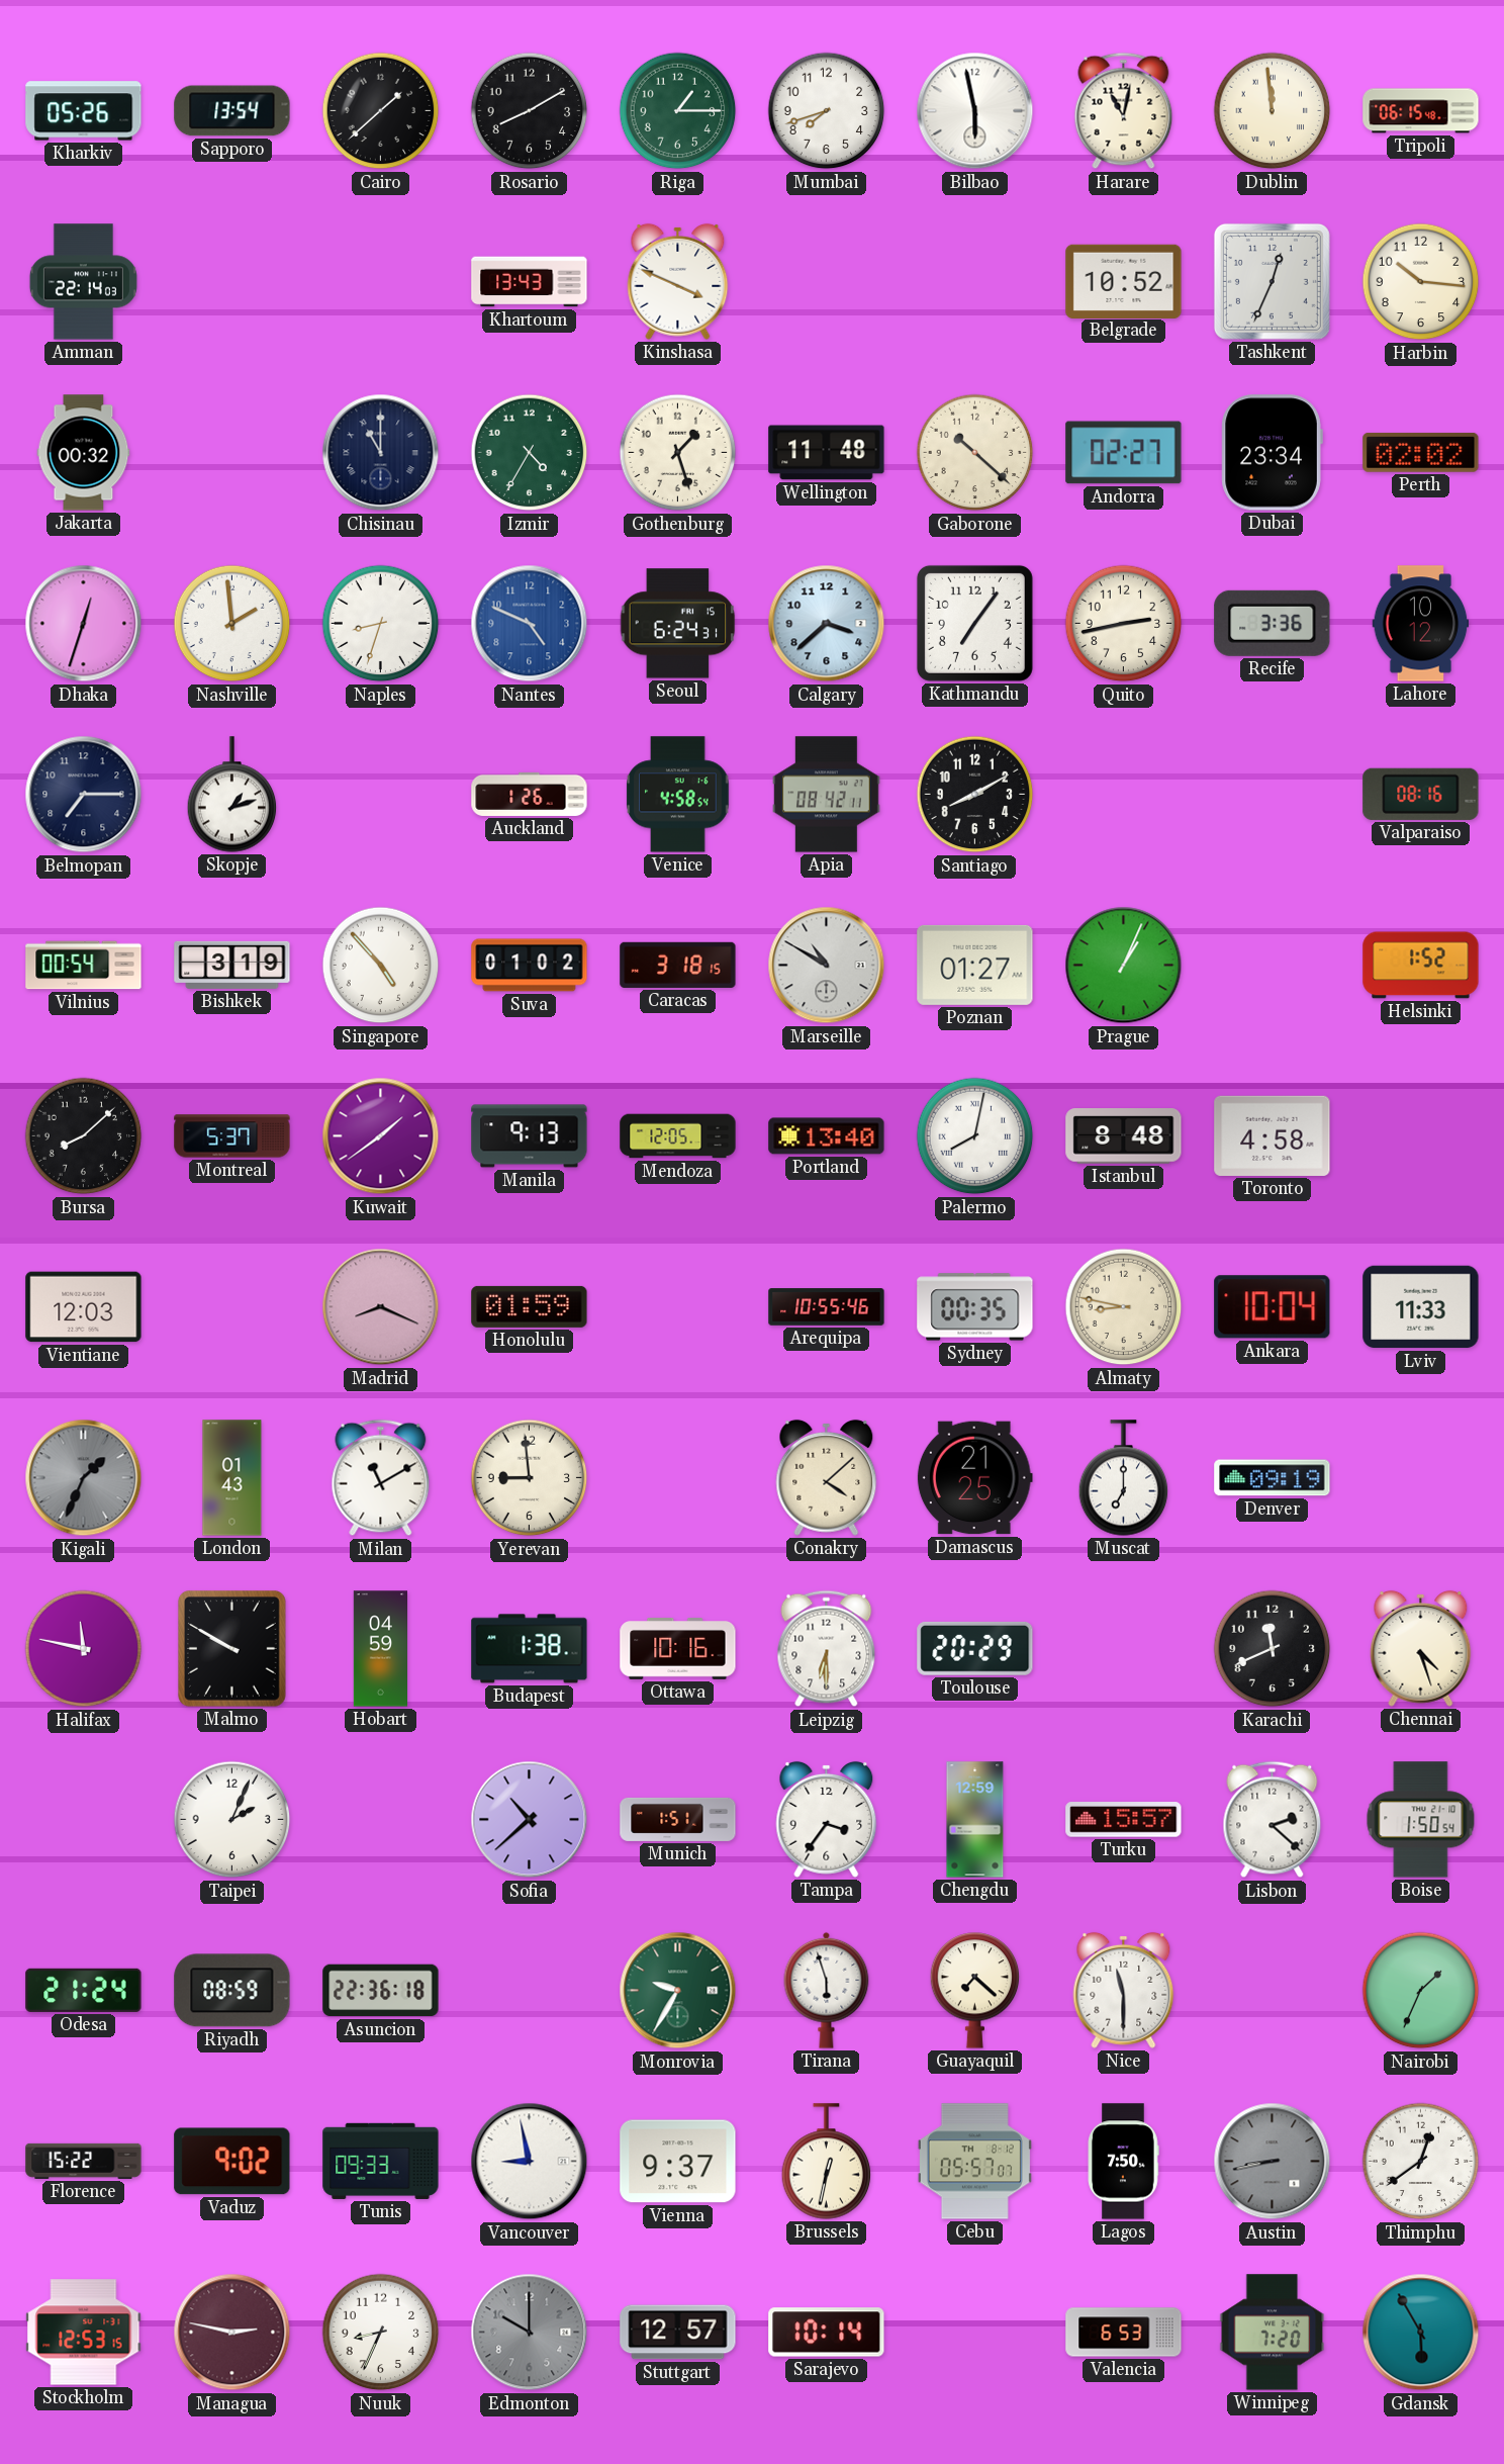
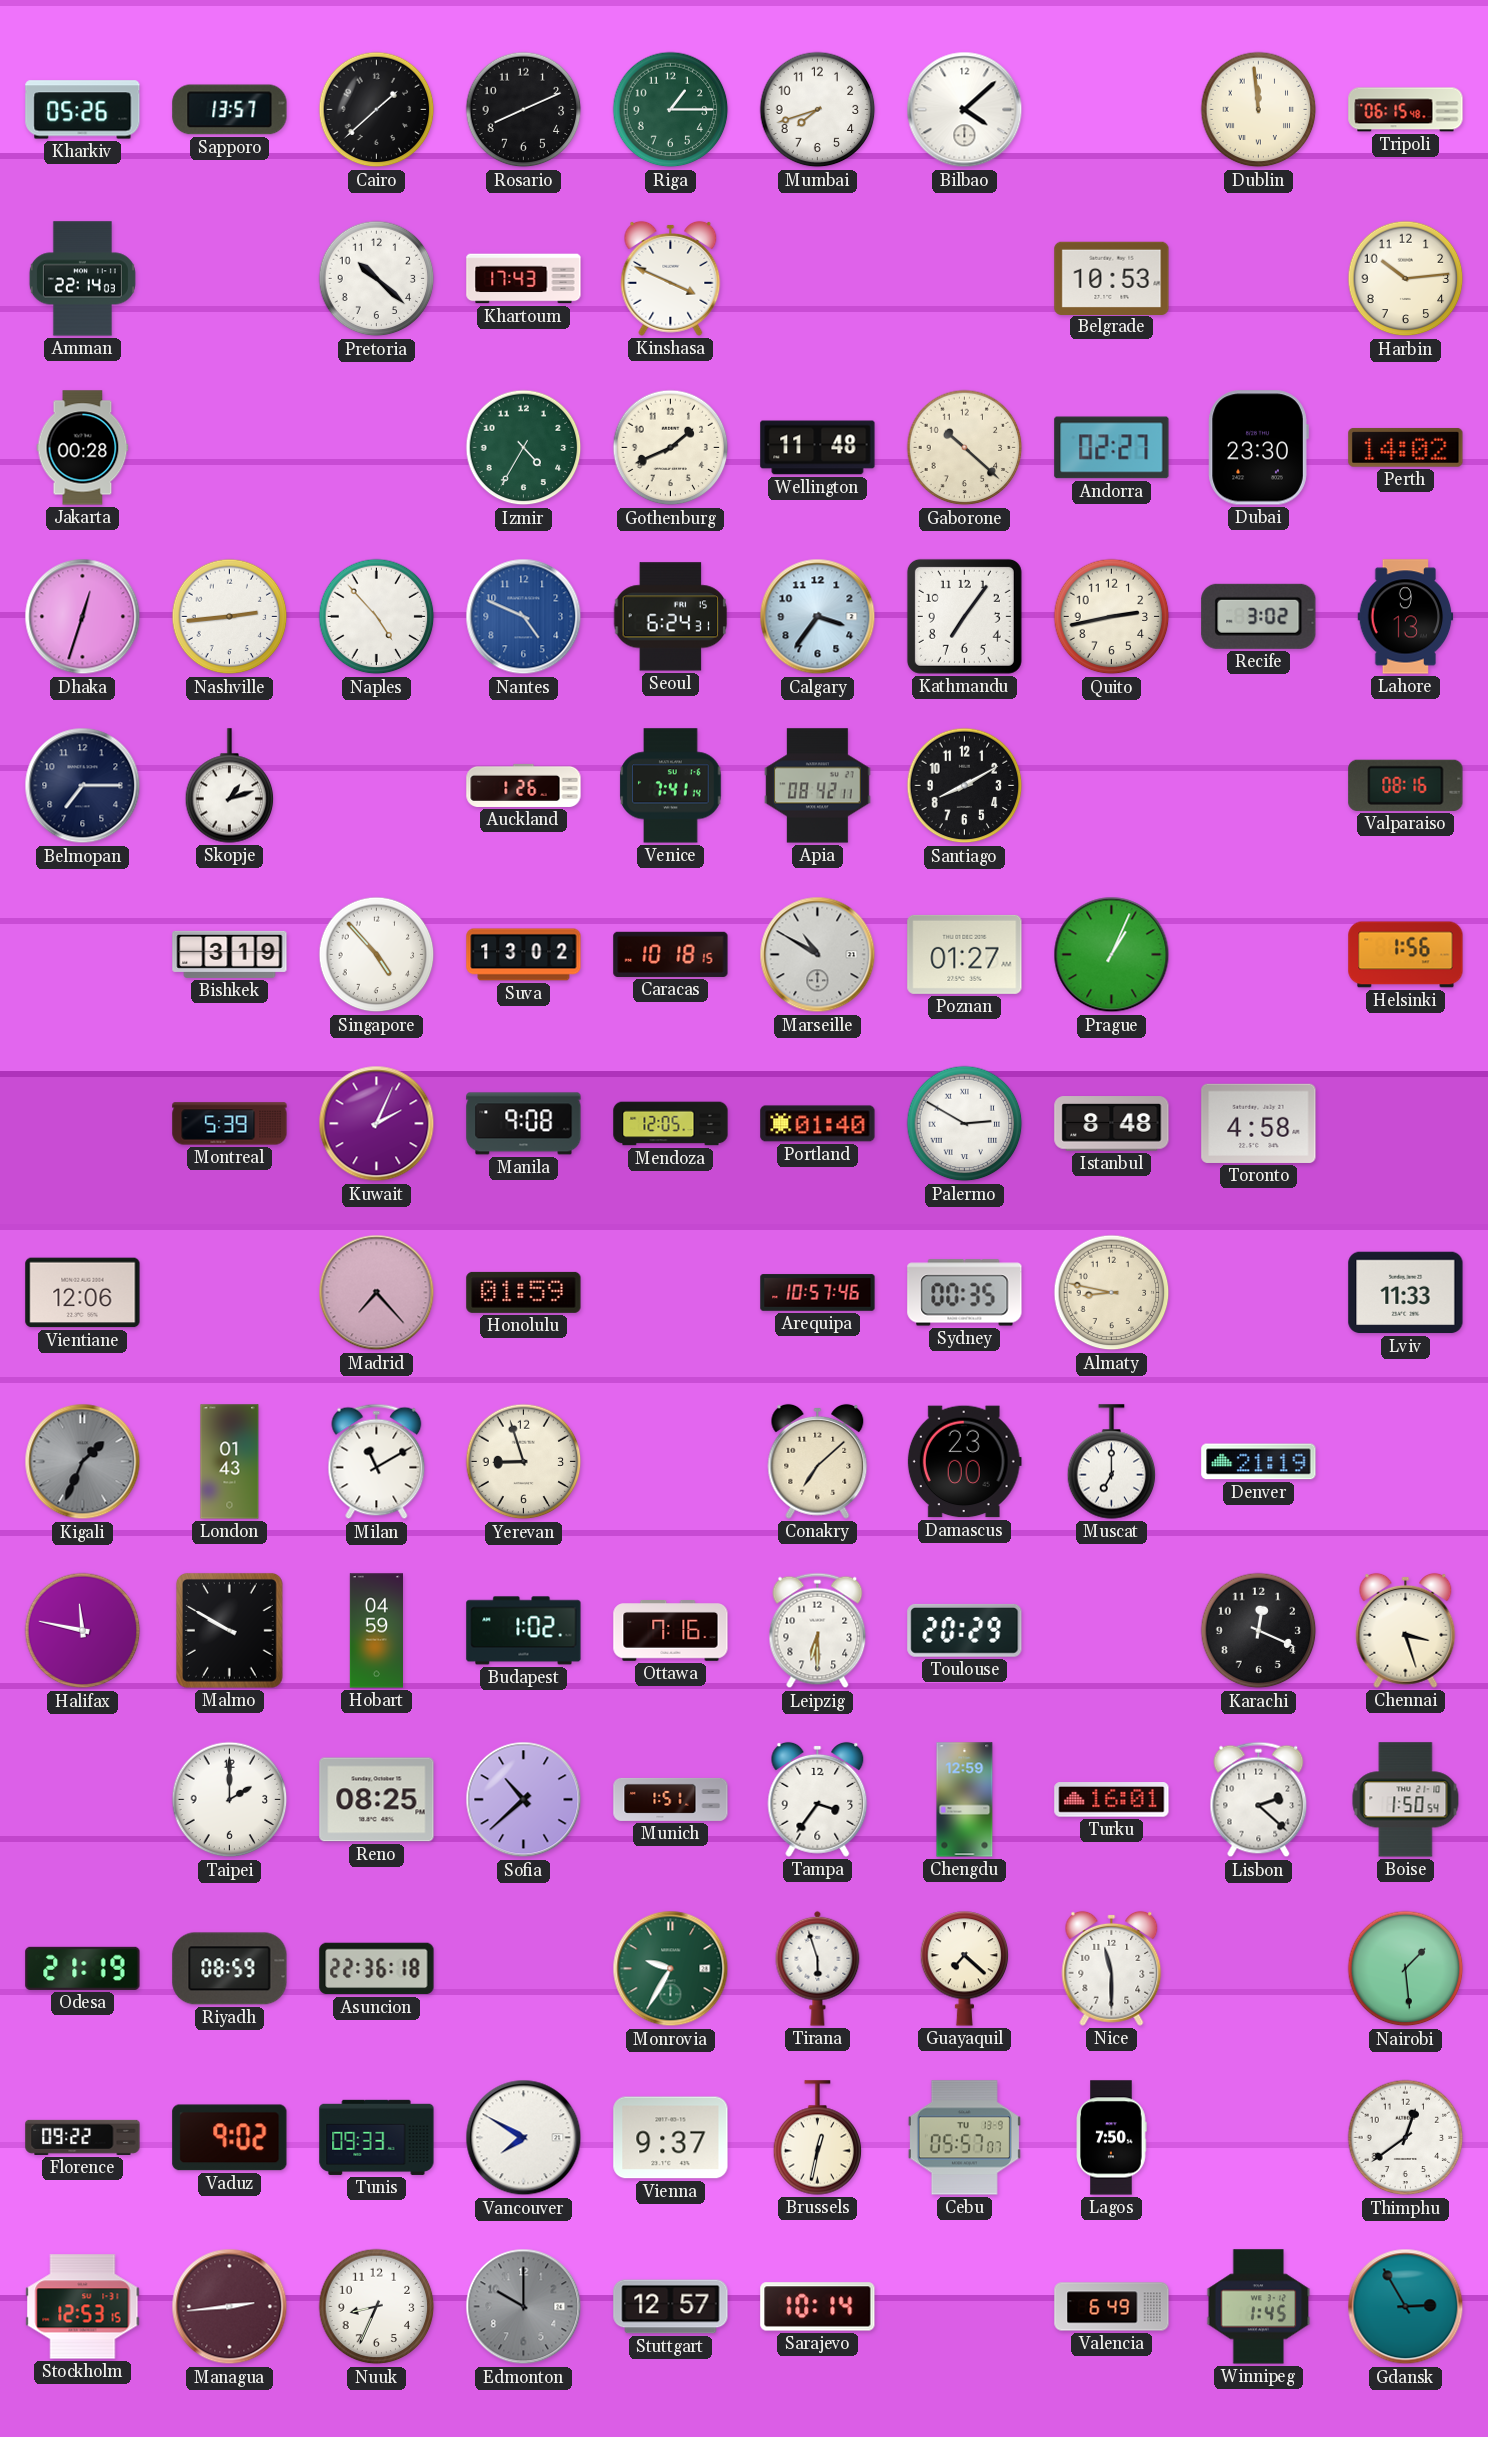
Sapporo: 13:54 -> 13:57 (230, 110)
Rosario: 8:10 -> 8:11 (524, 110)
Bilbao: 5:58 -> 4:08 (965, 110)
Harare: 11:02 -> none (1124, 111)
Pretoria: none -> 10:22 (377, 279)
Khartoum: 13:43 -> 17:43 (524, 279)
Belgrade: 10:52 -> 10:53 (1112, 278)
Tashkent: 12:34 -> none (1272, 281)
Harbin: 10:16 -> 10:14 (1406, 279)
Jakarta: 00:32 -> 00:28 (83, 448)
Chisinau: 11:00 -> none (381, 453)
Gothenburg: 1:27 -> 1:41 (671, 448)
Dubai: 23:34 -> 23:30 (1258, 448)
Perth: 02:02 -> 14:02 (1406, 447)
Nashville: 1:59 -> 2:44 (230, 617)
Naples: 8:33 -> 4:53 (377, 617)
Calgary: 3:38 -> 3:36 (818, 617)
Recife: 3:36 -> 3:02 (1259, 616)
Lahore: 10:12 -> 9:13 (1406, 617)
Venice: 4:58 -> 7:41 (671, 786)
Vilnius: 00:54 -> none (84, 966)
Suva: 01:02 -> 13:02 (524, 955)
Caracas: 3:18 -> 10:18 (671, 954)
Helsinki: 1:52 -> 1:56 (1406, 955)
Bursa: 8:08 -> none (84, 1136)
Montreal: 5:37 -> 5:39 (230, 1124)
Kuwait: 1:39 -> 2:04 (377, 1124)
Manila: 9:13 -> 9:08 (524, 1124)
Portland: 13:40 -> 01:40 (818, 1124)
Palermo: 8:02 -> 2:50 (965, 1124)
Vientiane: 12:03 -> 12:06 (83, 1293)
Madrid: 8:19 -> 7:23 (377, 1293)
Arequipa: 10:55 -> 10:57 (818, 1293)
Ankara: 10:04 -> none (1273, 1307)
Yerevan: 8:59 -> 8:57 (524, 1462)
Conakry: 4:08 -> 7:08 (818, 1461)
Damascus: 21:25 -> 23:00 (964, 1462)
Denver: 09:19 -> 21:19 (1259, 1462)
Budapest: 1:38 -> 1:02 (524, 1631)
Ottawa: 10:16 -> 7:16 (671, 1631)
Karachi: 11:41 -> 12:19 (1259, 1631)
Chennai: 4:27 -> 3:27 (1406, 1630)
Taipei: 2:04 -> 2:00 (230, 1800)
Reno: none -> 08:25 (377, 1800)
Turku: 15:57 -> 16:01 (1112, 1800)
Odesa: 21:24 -> 21:19 (83, 1968)
Nairobi: 1:34 -> 1:29 (1406, 1969)
Florence: 15:22 -> 09:22 (83, 2137)
Vancouver: 8:58 -> 7:50 (524, 2138)
Cebu date: TH 8-12 -> TU 13-9 (964, 2138)
Austin: 8:43 -> none (1273, 2162)
Managua: 2:47 -> 2:44 (230, 2307)
Valencia: 6:53 -> 6:49 (1112, 2307)
Winnipeg: 7:20 -> 1:45 (1259, 2307)
Gdansk: 5:55 -> 2:55 (1406, 2307)
